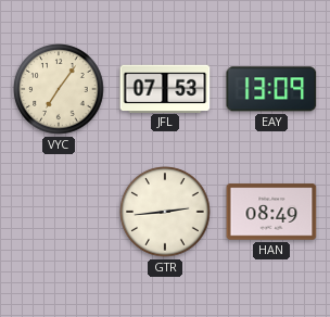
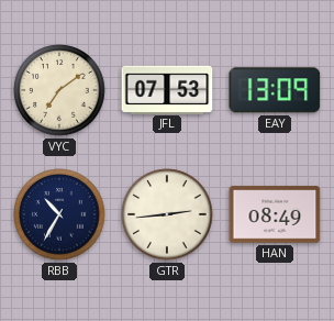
VYC: 7:06 -> 7:09 (59, 90)
RBB: none -> 10:35 (59, 214)
